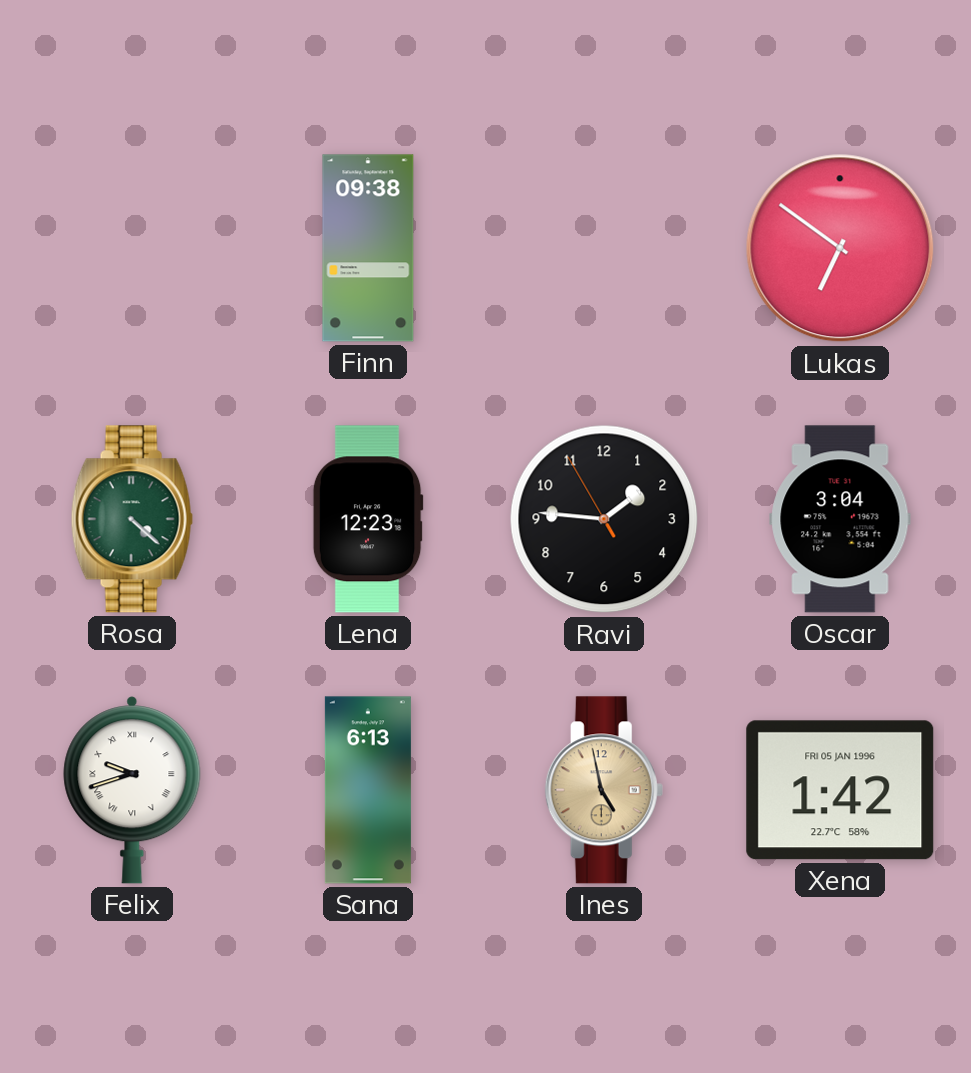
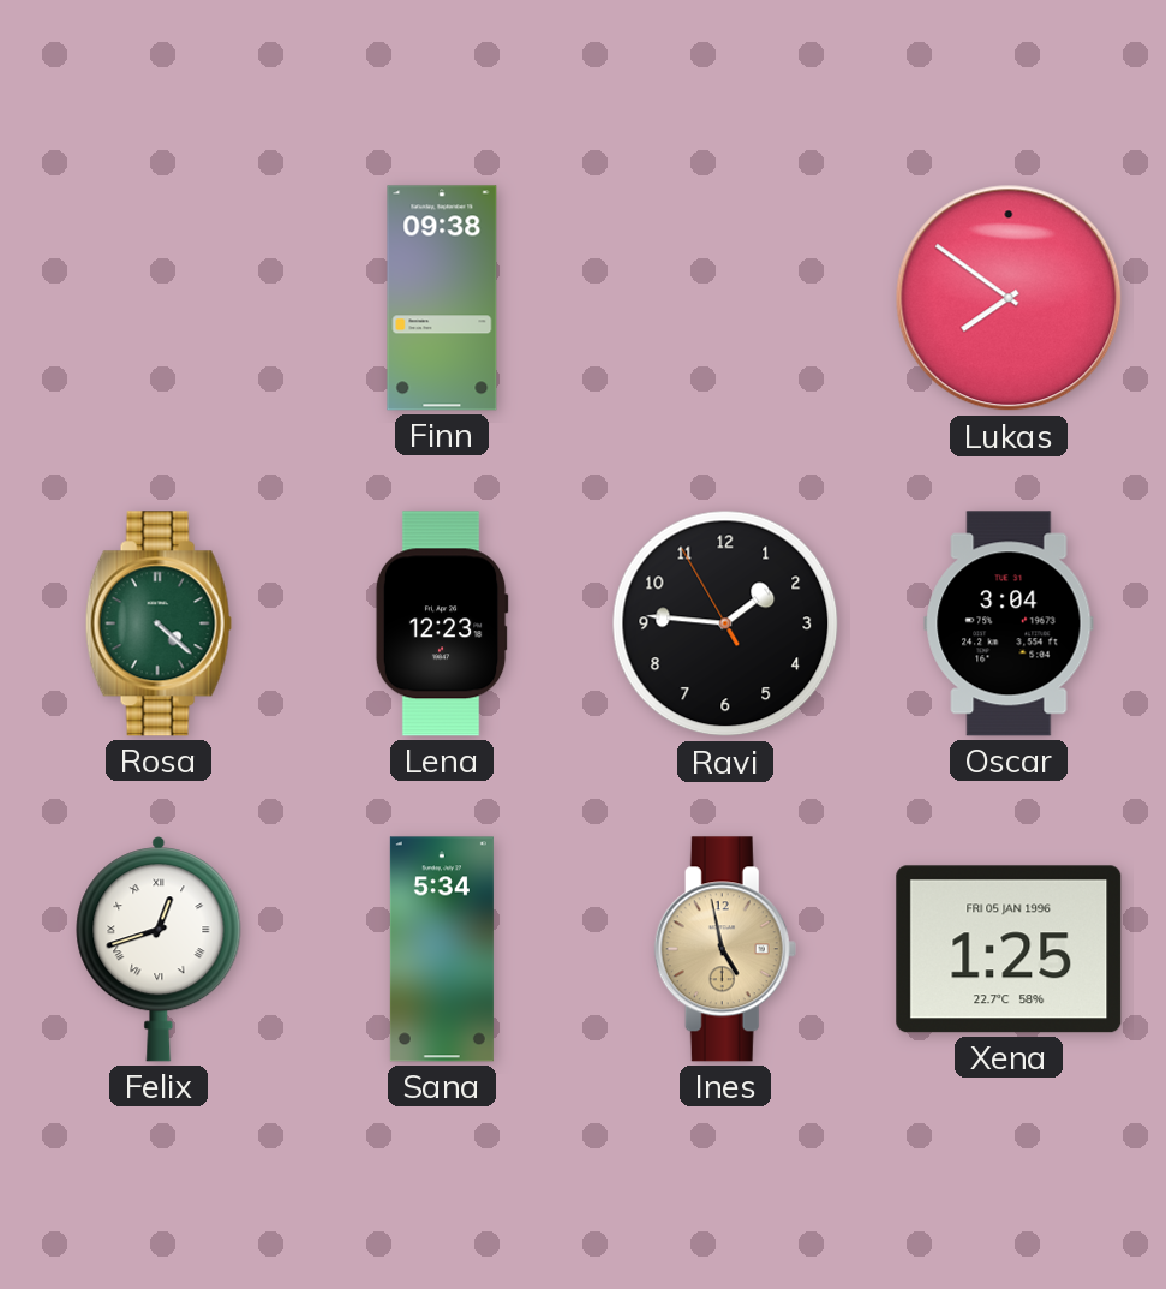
Lukas: 6:51 -> 7:51 (1009, 298)
Felix: 9:42 -> 12:42 (159, 949)
Sana: 6:13 -> 5:34 (442, 949)
Xena: 1:42 -> 1:25 (1009, 949)
